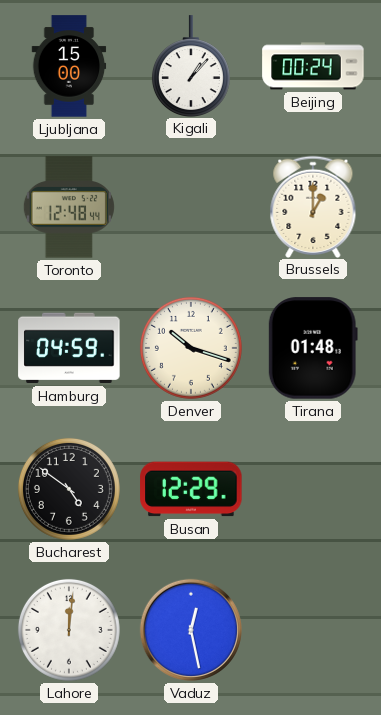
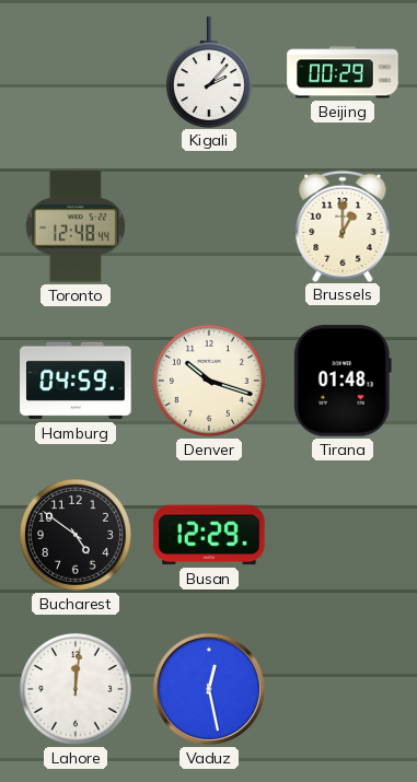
Ljubljana: 15:00 -> none (69, 66)
Kigali: 1:07 -> 2:07 (209, 72)
Beijing: 00:24 -> 00:29 (343, 72)
